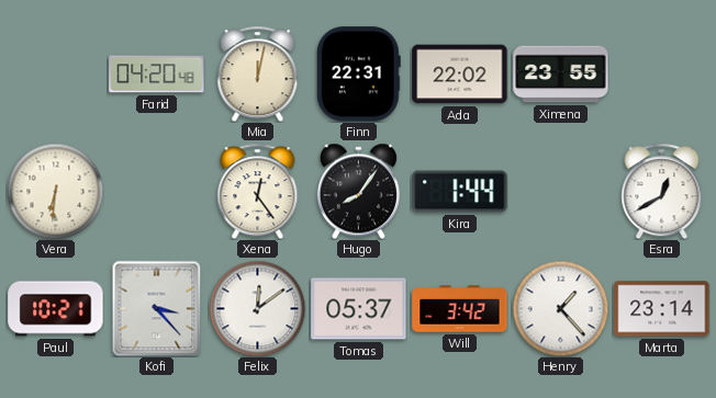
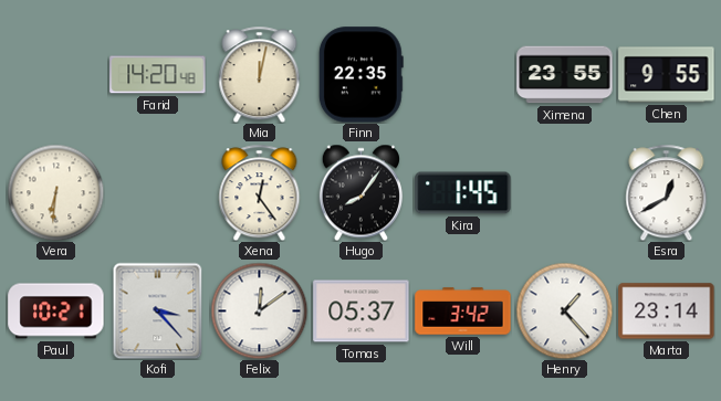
Farid: 04:20 -> 14:20 (158, 75)
Finn: 22:31 -> 22:35 (360, 75)
Ada: 22:02 -> none (460, 75)
Chen: none -> 9:55 (667, 75)
Kira: 1:44 -> 1:45 (463, 193)
